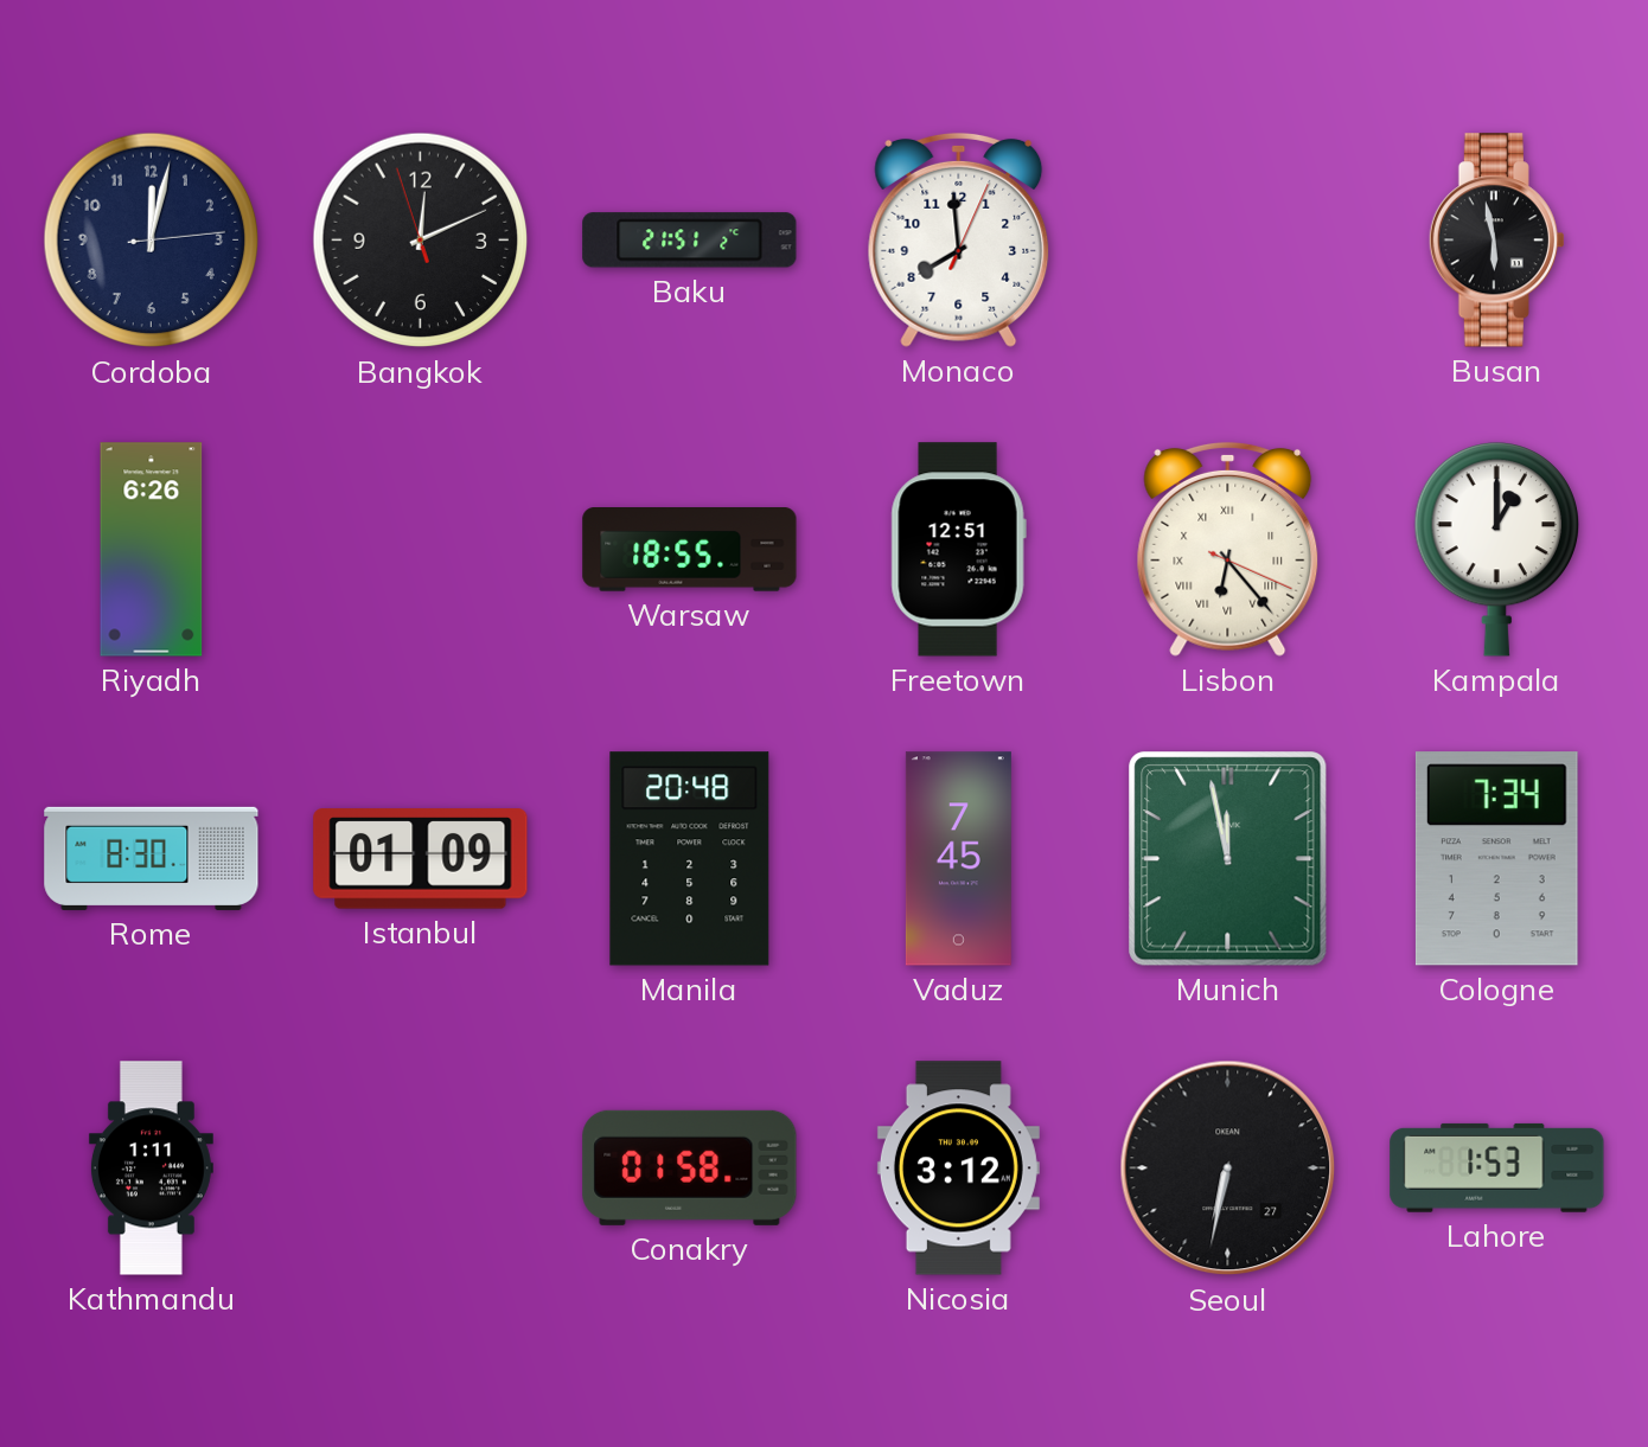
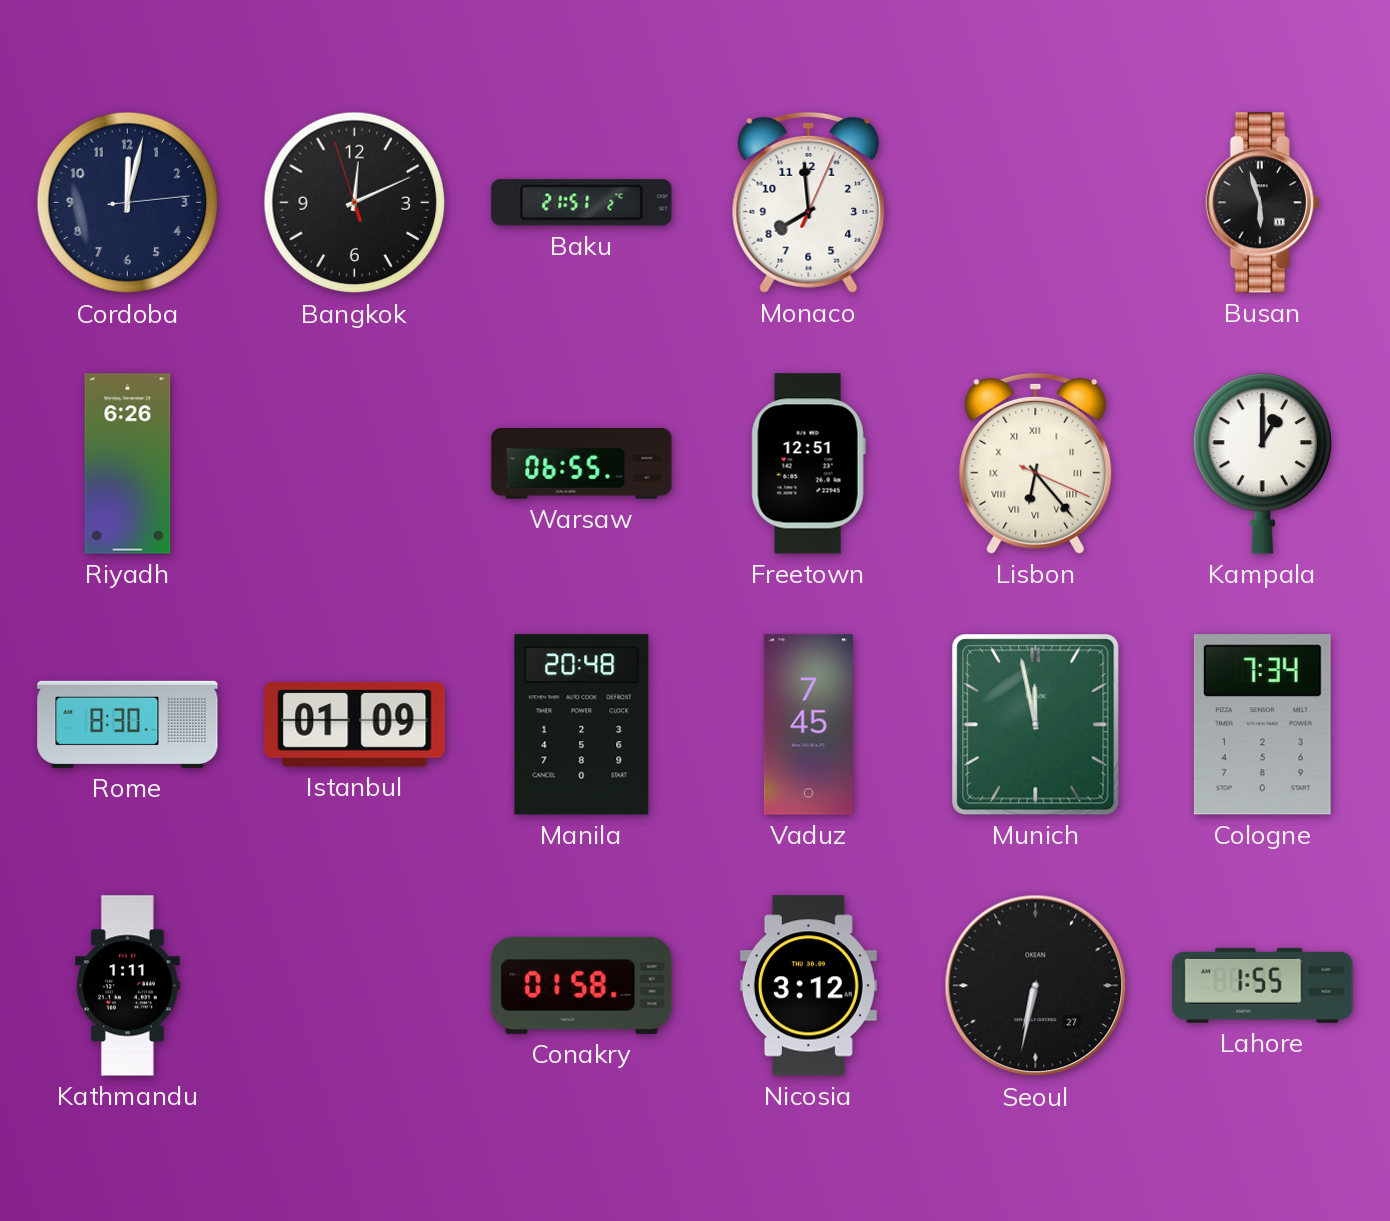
Busan: 5:58 -> 5:57 (1262, 203)
Warsaw: 18:55 -> 06:55 (582, 464)
Lahore: 1:53 -> 1:55 (1263, 985)
